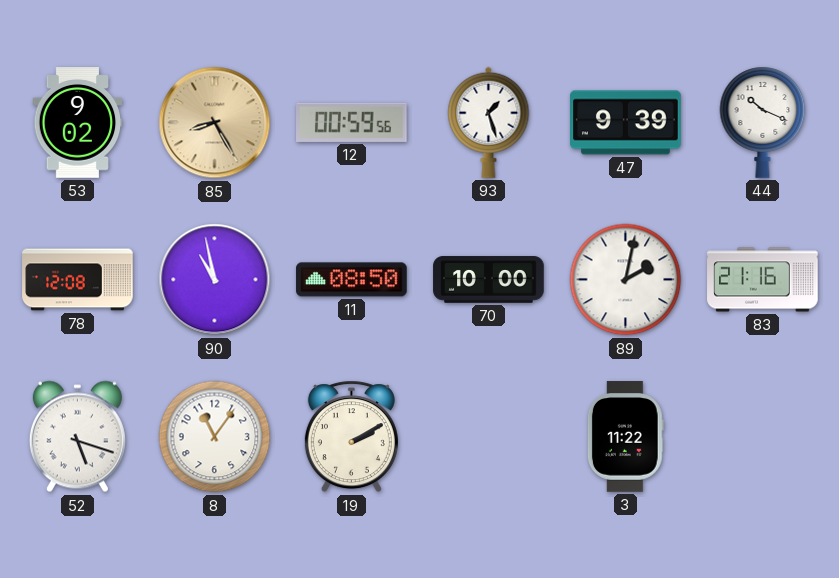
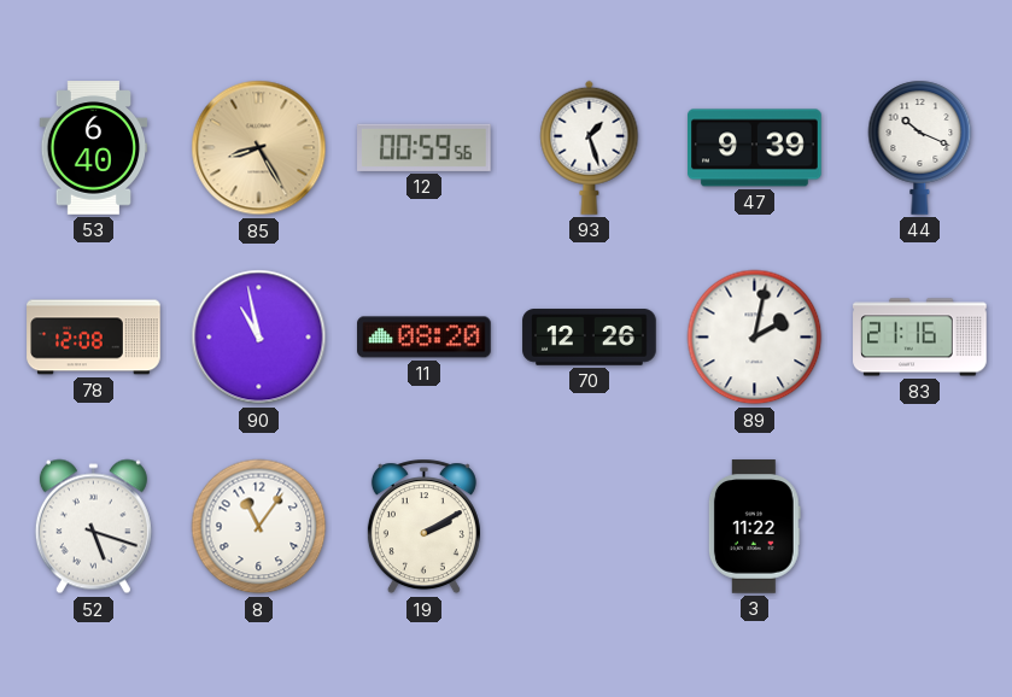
53: 9:02 -> 6:40 (94, 148)
11: 08:50 -> 08:20 (425, 338)
70: 10:00 -> 12:26 (590, 338)
